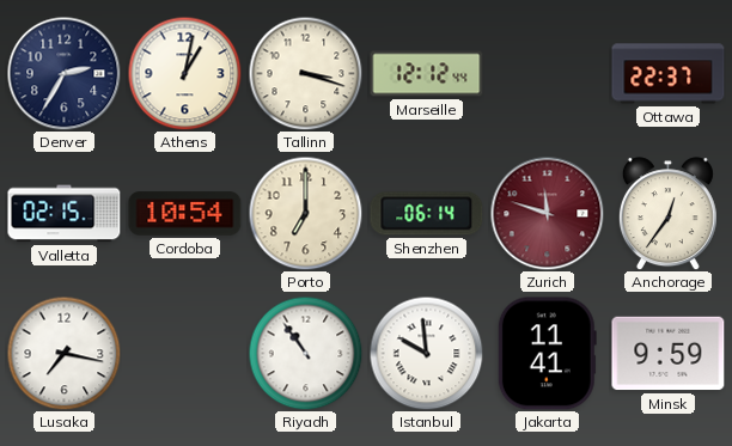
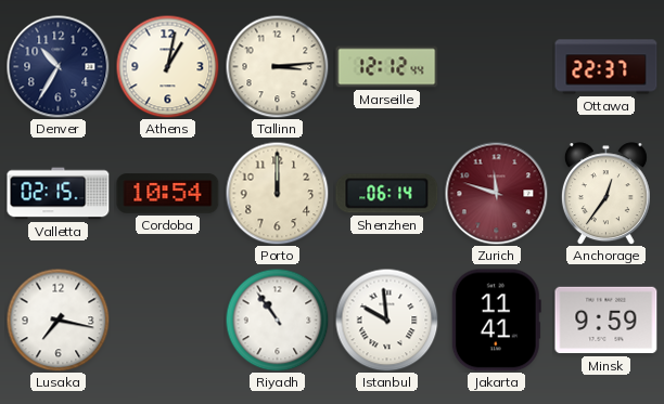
Denver: 2:35 -> 10:35 (58, 66)
Tallinn: 3:18 -> 3:14 (277, 66)
Porto: 7:00 -> 12:00 (277, 193)
